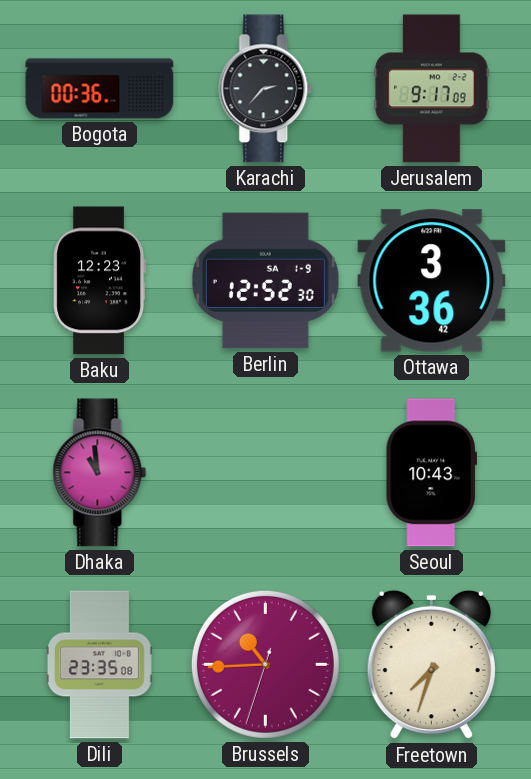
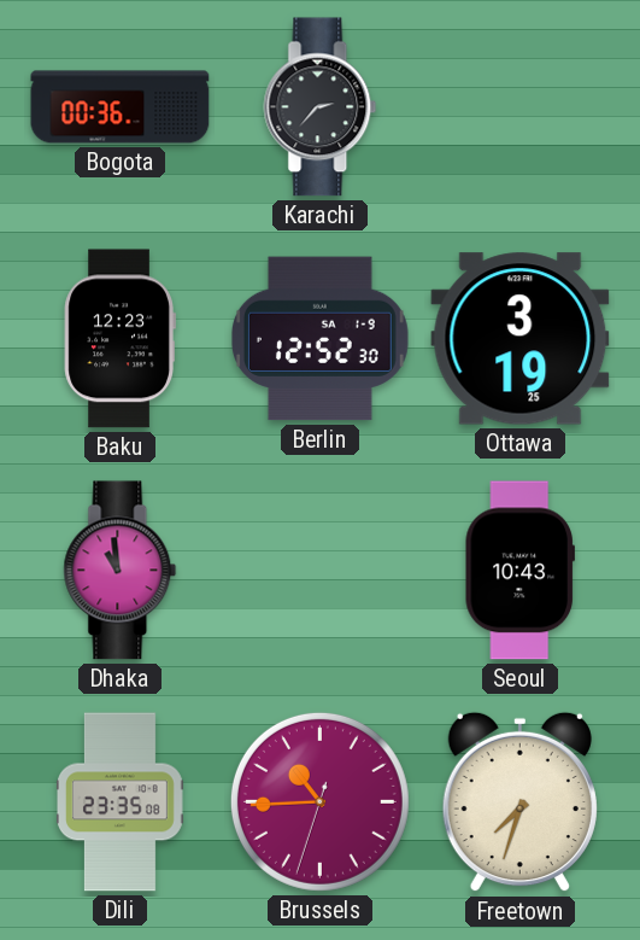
Jerusalem: 9:17 -> none (432, 89)
Ottawa: 3:36 -> 3:19 (521, 339)
